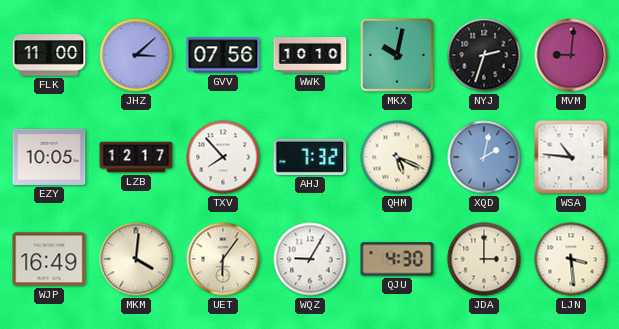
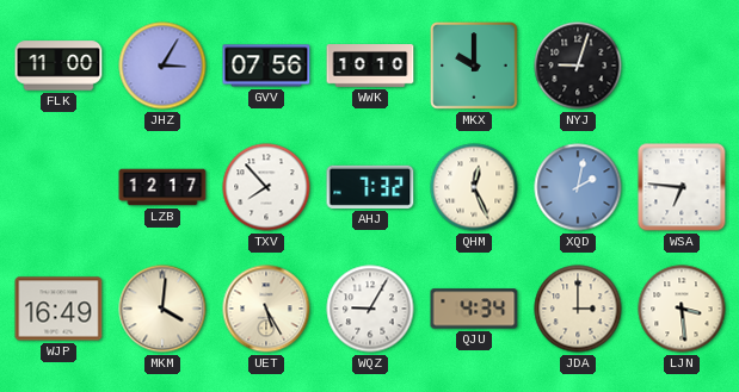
JHZ: 3:08 -> 3:05 (162, 66)
MKX: 10:02 -> 10:00 (474, 66)
NYJ: 2:33 -> 9:03 (578, 66)
MVM: 9:01 -> none (571, 55)
EZY: 10:05 -> none (49, 157)
QHM: 5:19 -> 12:26 (474, 187)
WSA: 10:46 -> 6:46 (682, 187)
UET: 6:06 -> 5:25 (266, 309)
QJU: 4:30 -> 4:34 (474, 309)
